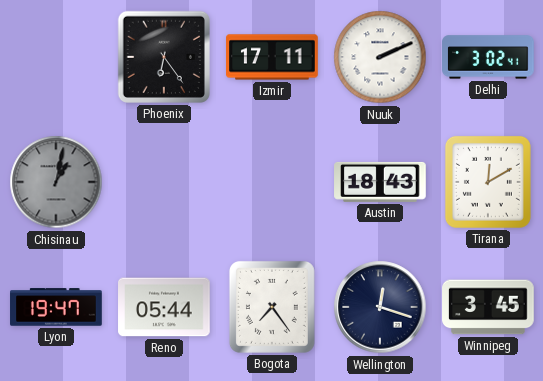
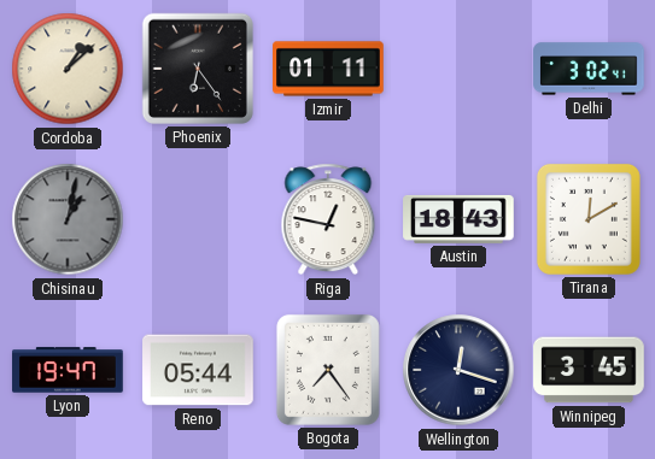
Cordoba: none -> 1:08 (68, 69)
Izmir: 17:11 -> 01:11 (328, 69)
Nuuk: 2:11 -> none (380, 57)
Riga: none -> 12:47 (328, 219)
